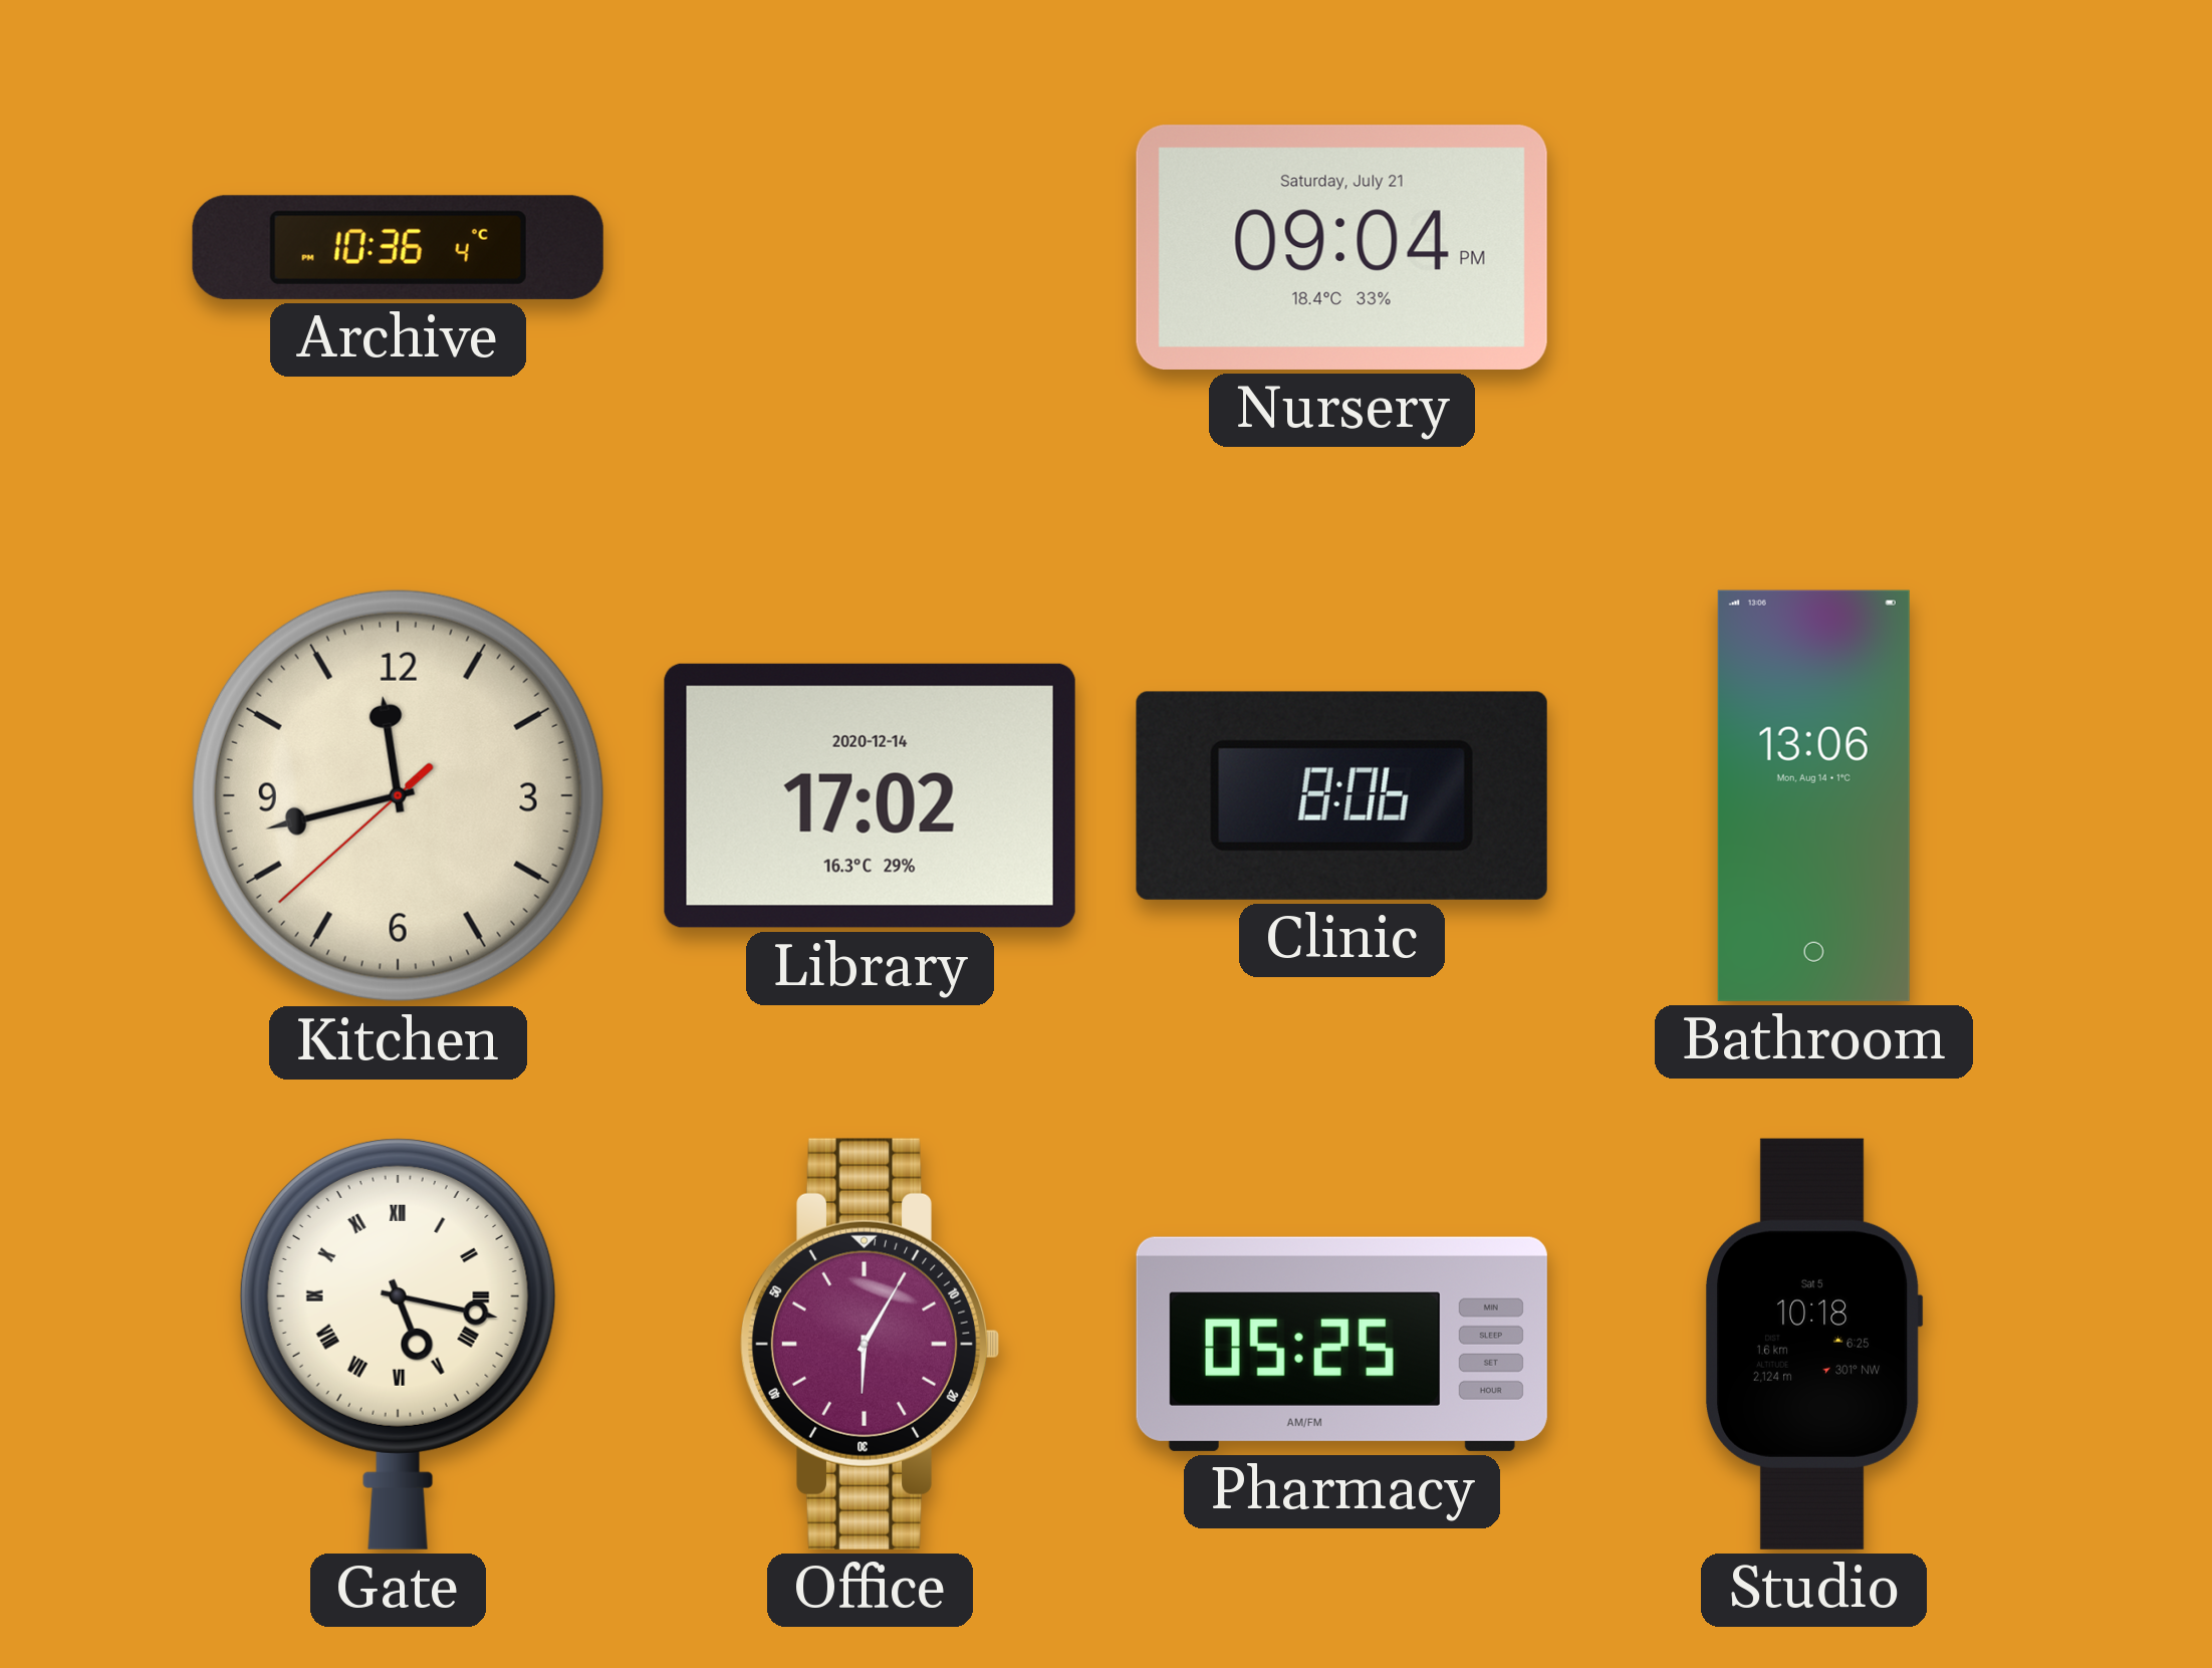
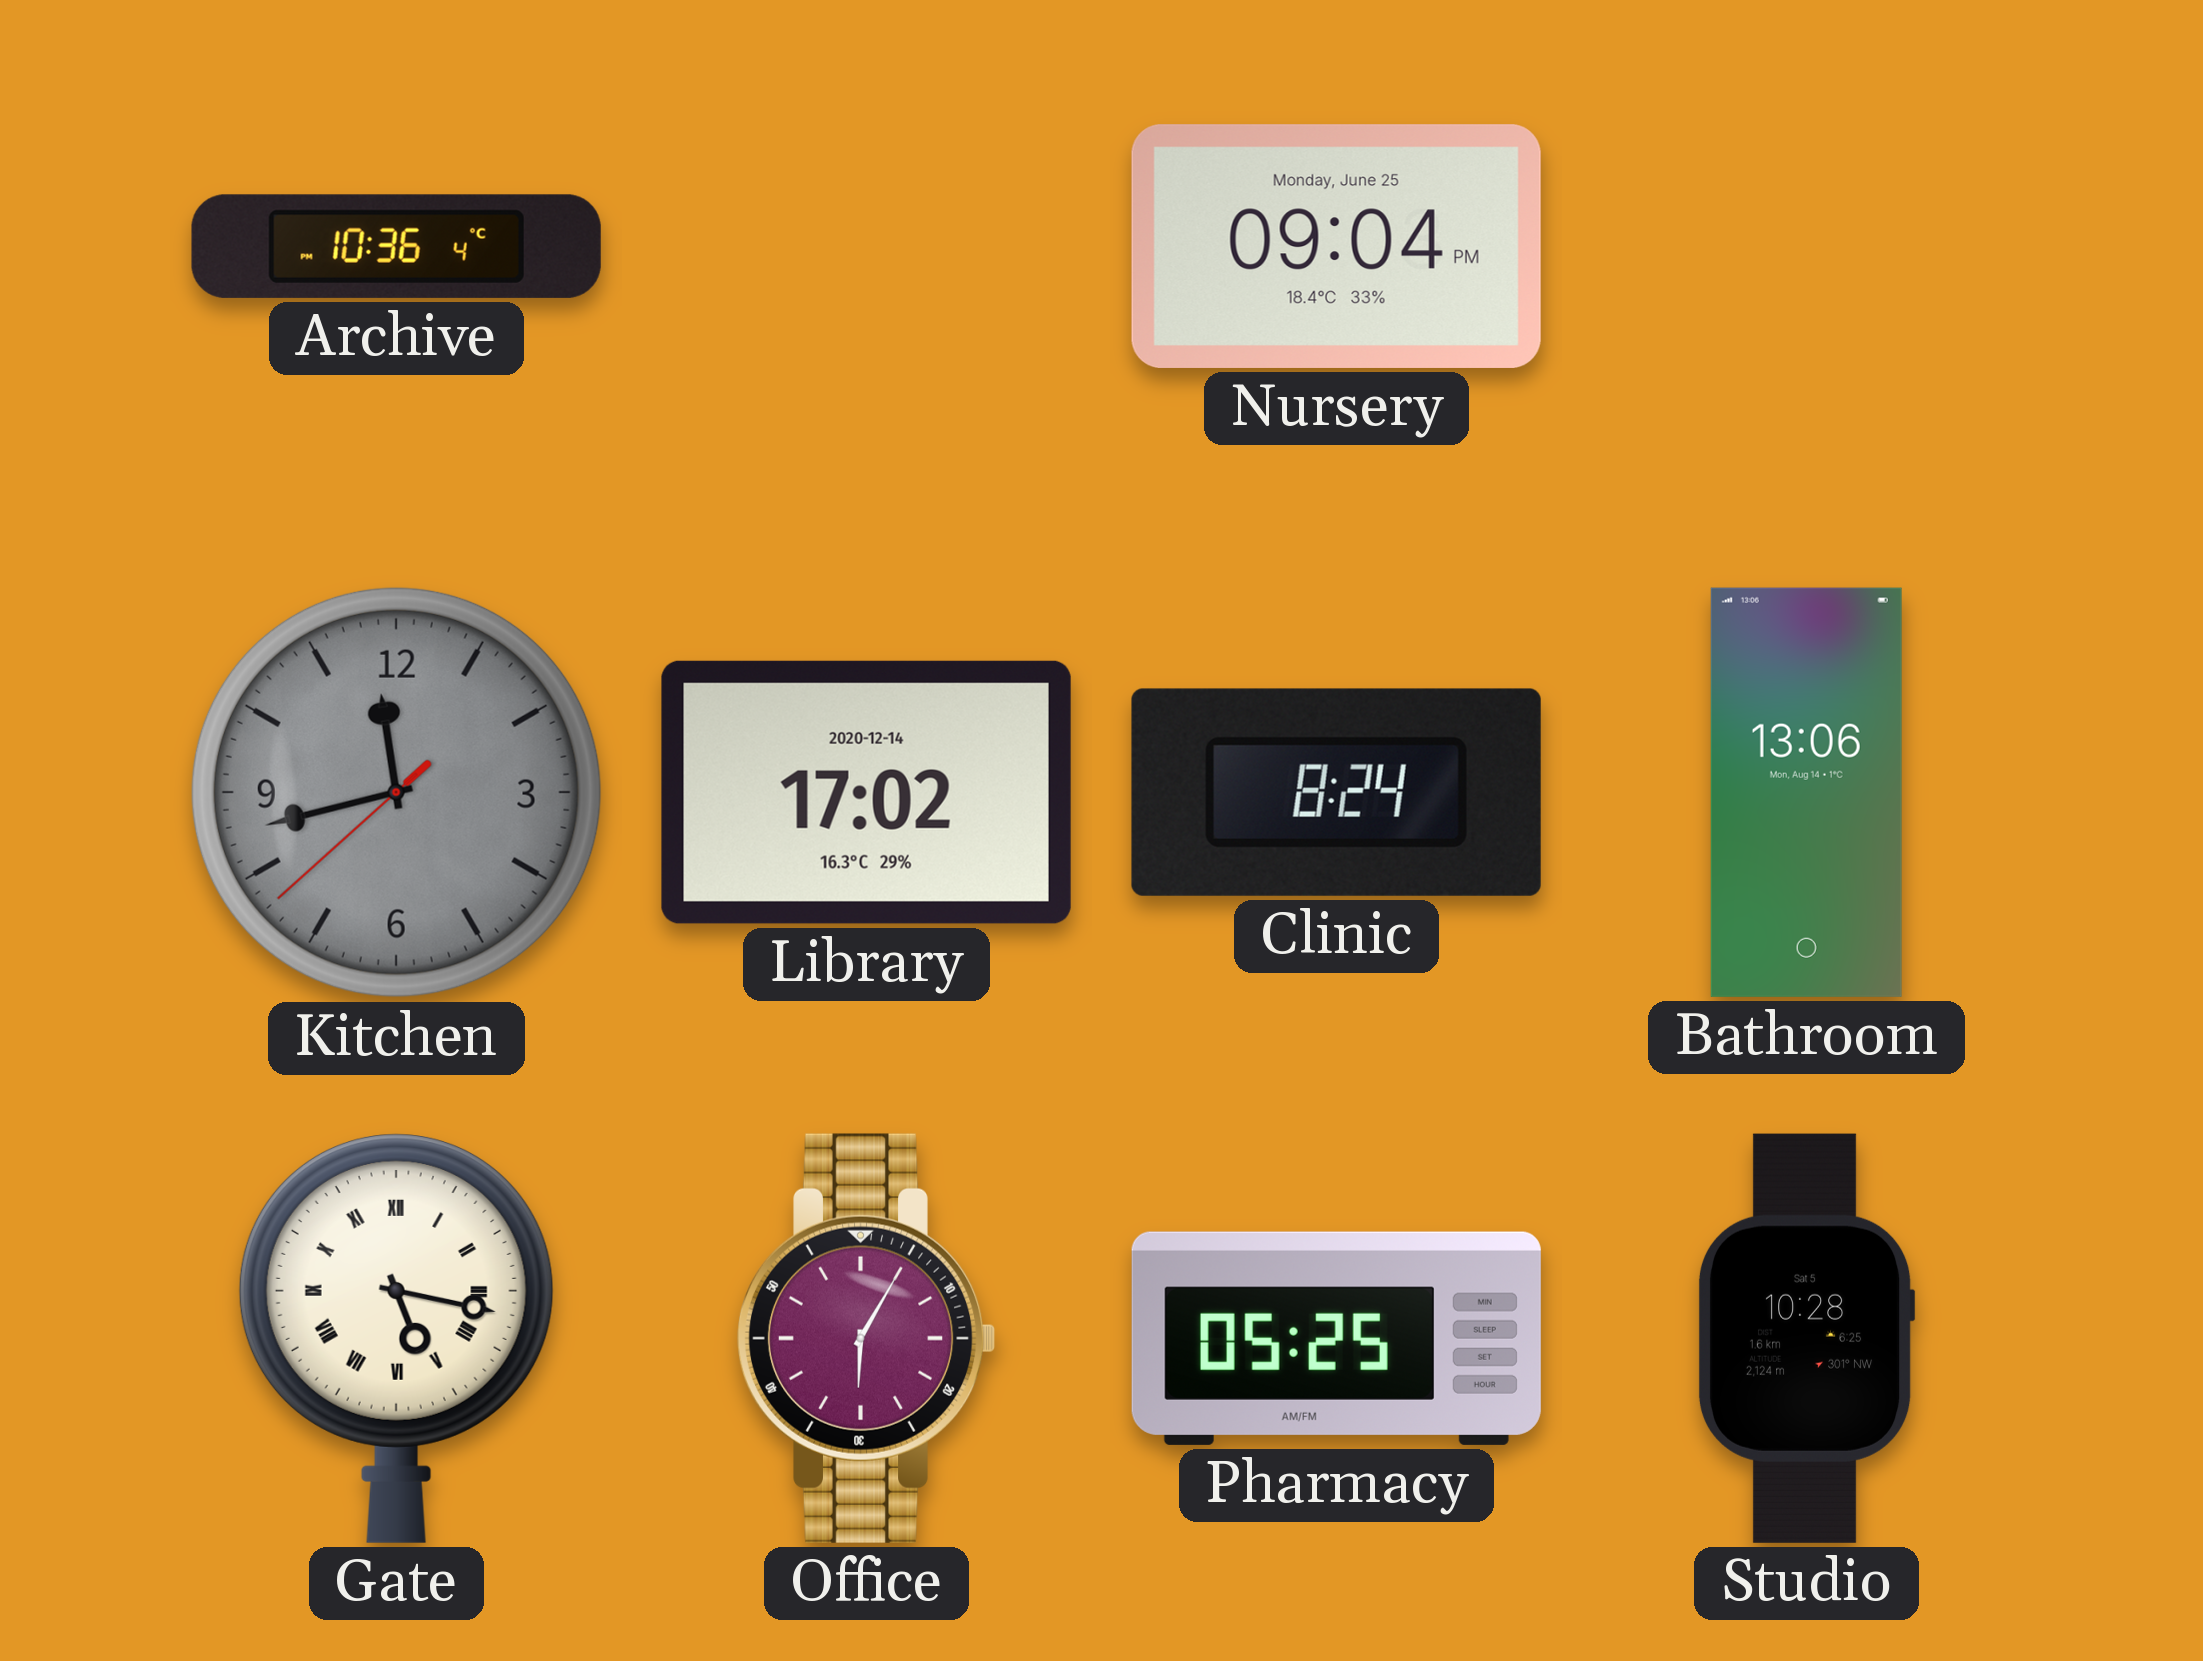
Nursery date: Saturday, July 21 -> Monday, June 25 (1336, 246)
Kitchen dial: cream -> grey (396, 792)
Clinic: 8:06 -> 8:24 (1336, 792)
Studio: 10:18 -> 10:28 (1806, 1338)
